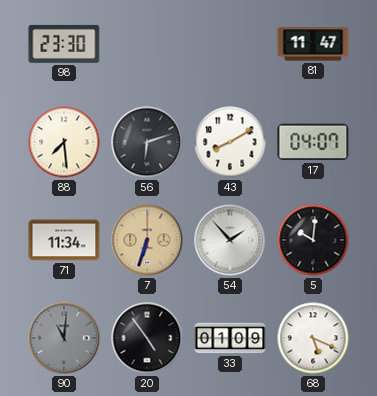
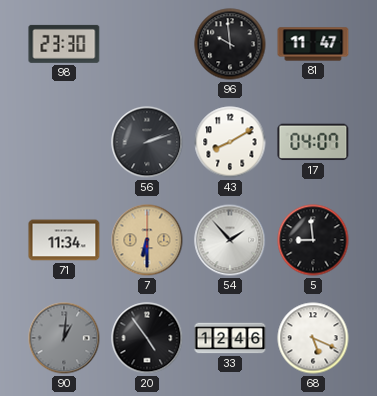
96: none -> 9:59 (230, 44)
88: 7:29 -> none (64, 142)
56: 6:12 -> 2:12 (147, 142)
7: 6:33 -> 6:30 (147, 240)
5: 10:01 -> 8:59 (313, 240)
90: 11:01 -> 1:01 (64, 338)
33: 01:09 -> 12:46 (230, 338)
